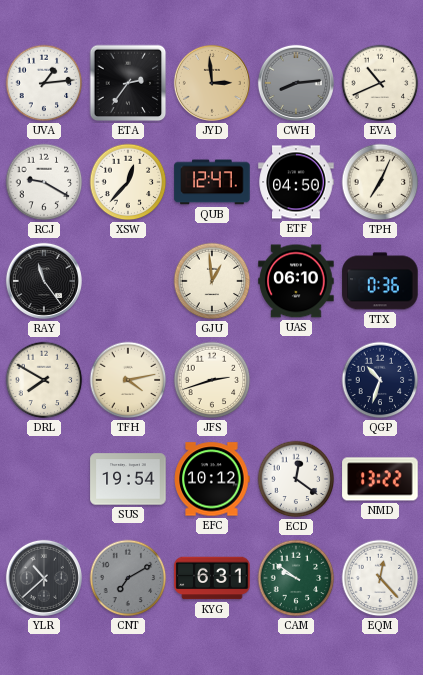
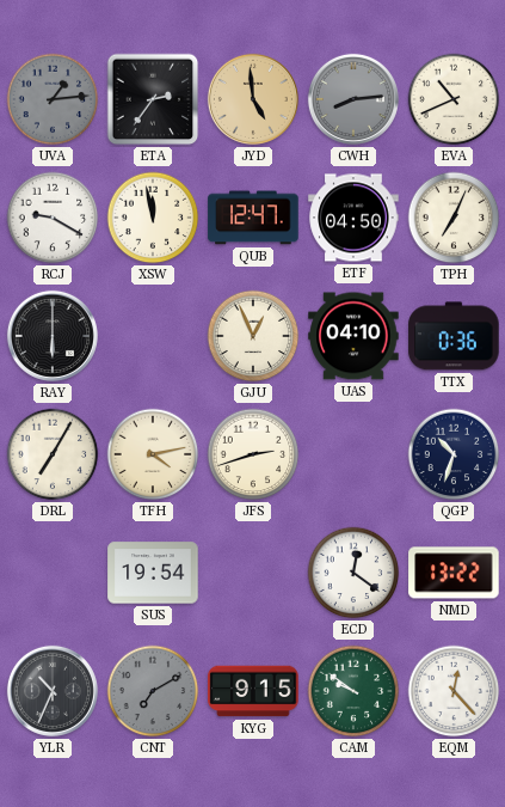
UVA dial: white -> grey (53, 99)
JYD: 2:59 -> 4:59 (253, 99)
XSW: 12:37 -> 11:58 (153, 218)
RAY: 11:24 -> 6:00 (53, 336)
GJU: 12:59 -> 12:56 (253, 336)
UAS: 06:10 -> 04:10 (353, 336)
DRL: 7:50 -> 7:05 (53, 454)
EFC: 10:12 -> none (212, 479)
YLR: 10:38 -> 10:34 (53, 691)
KYG: 6:31 -> 9:15 (253, 691)
